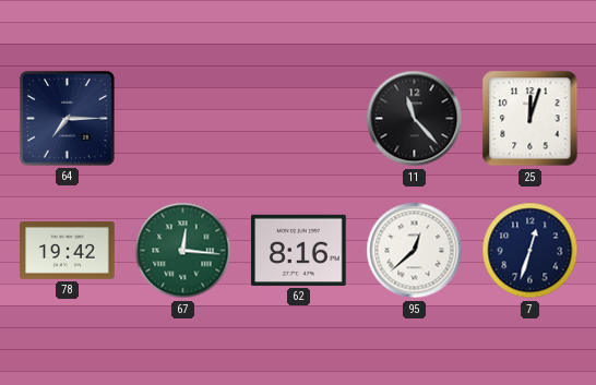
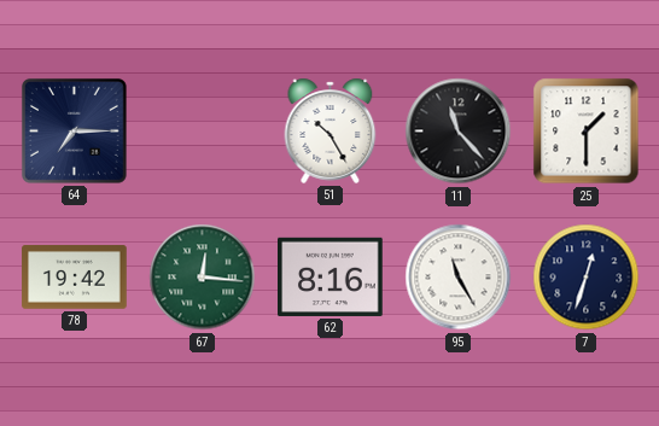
51: none -> 10:25 (331, 130)
25: 12:03 -> 1:30 (587, 132)
95: 12:38 -> 11:25 (459, 278)
